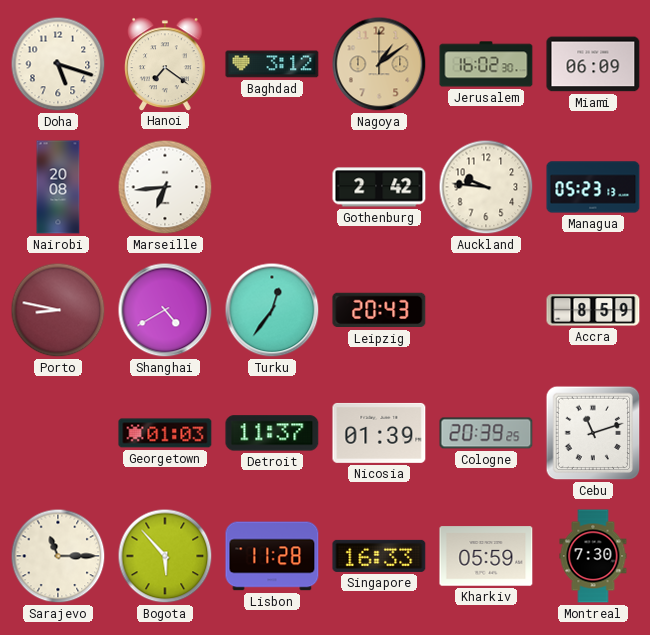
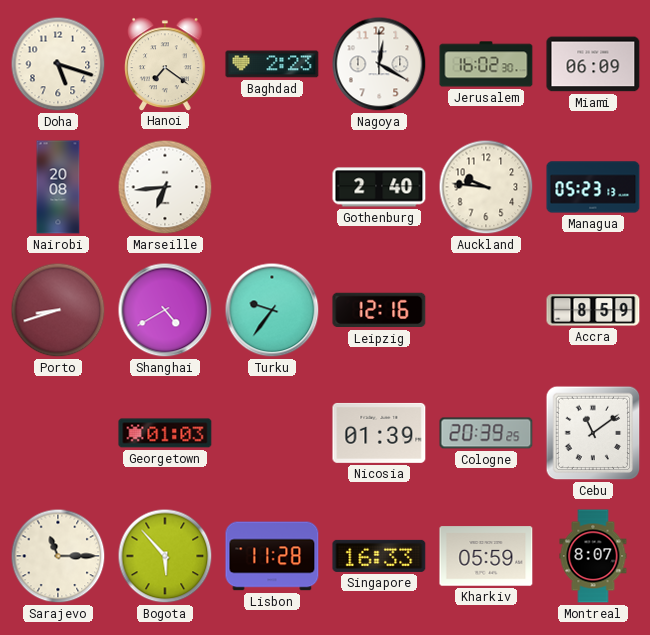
Baghdad: 3:12 -> 2:23 (272, 64)
Nagoya: 1:09 -> 12:20 (379, 64)
Nagoya dial: champagne -> white (379, 64)
Gothenburg: 2:42 -> 2:40 (379, 187)
Porto: 8:47 -> 8:42 (58, 310)
Turku: 12:36 -> 9:36 (272, 310)
Leipzig: 20:43 -> 12:16 (379, 310)
Detroit: 11:37 -> none (272, 433)
Cebu: 11:12 -> 11:09 (593, 433)
Montreal: 7:30 -> 8:07 (593, 556)
